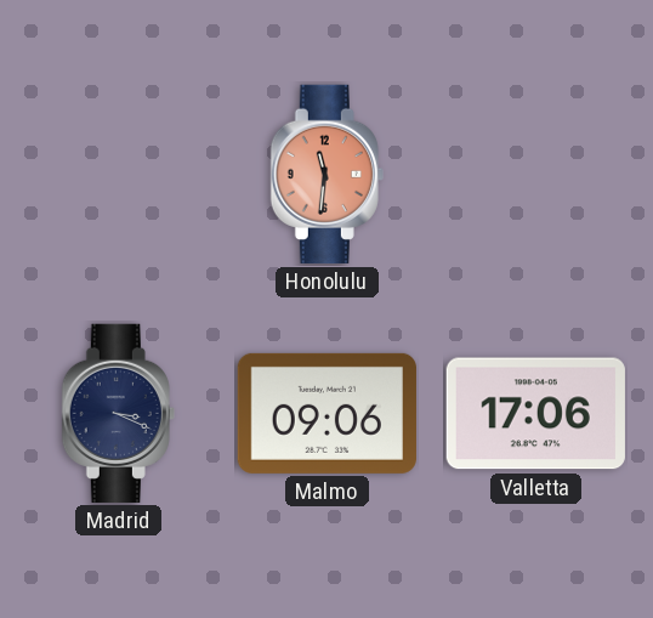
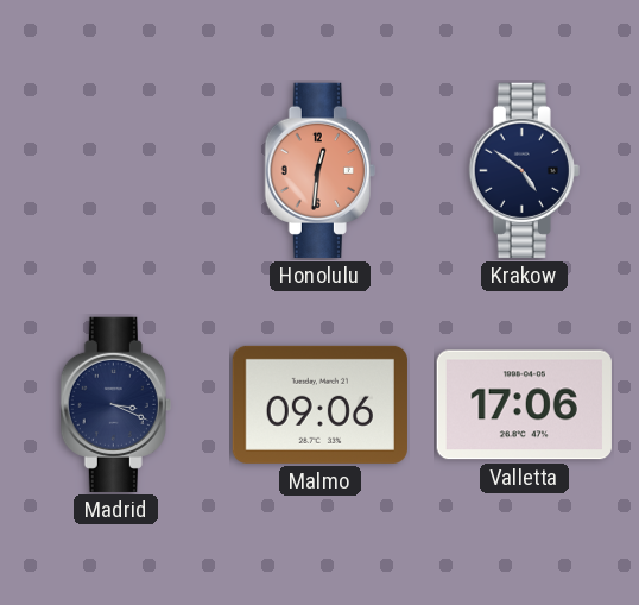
Honolulu: 11:31 -> 12:31 (319, 170)
Krakow: none -> 4:51 (524, 170)
